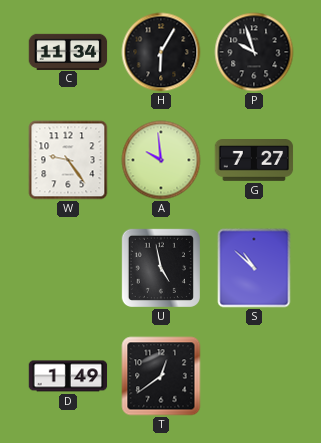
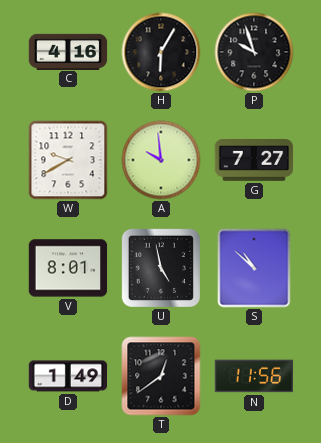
C: 11:34 -> 4:16 (68, 51)
W: 9:24 -> 9:40 (68, 160)
V: none -> 8:01 (68, 268)
N: none -> 11:56 (254, 376)
